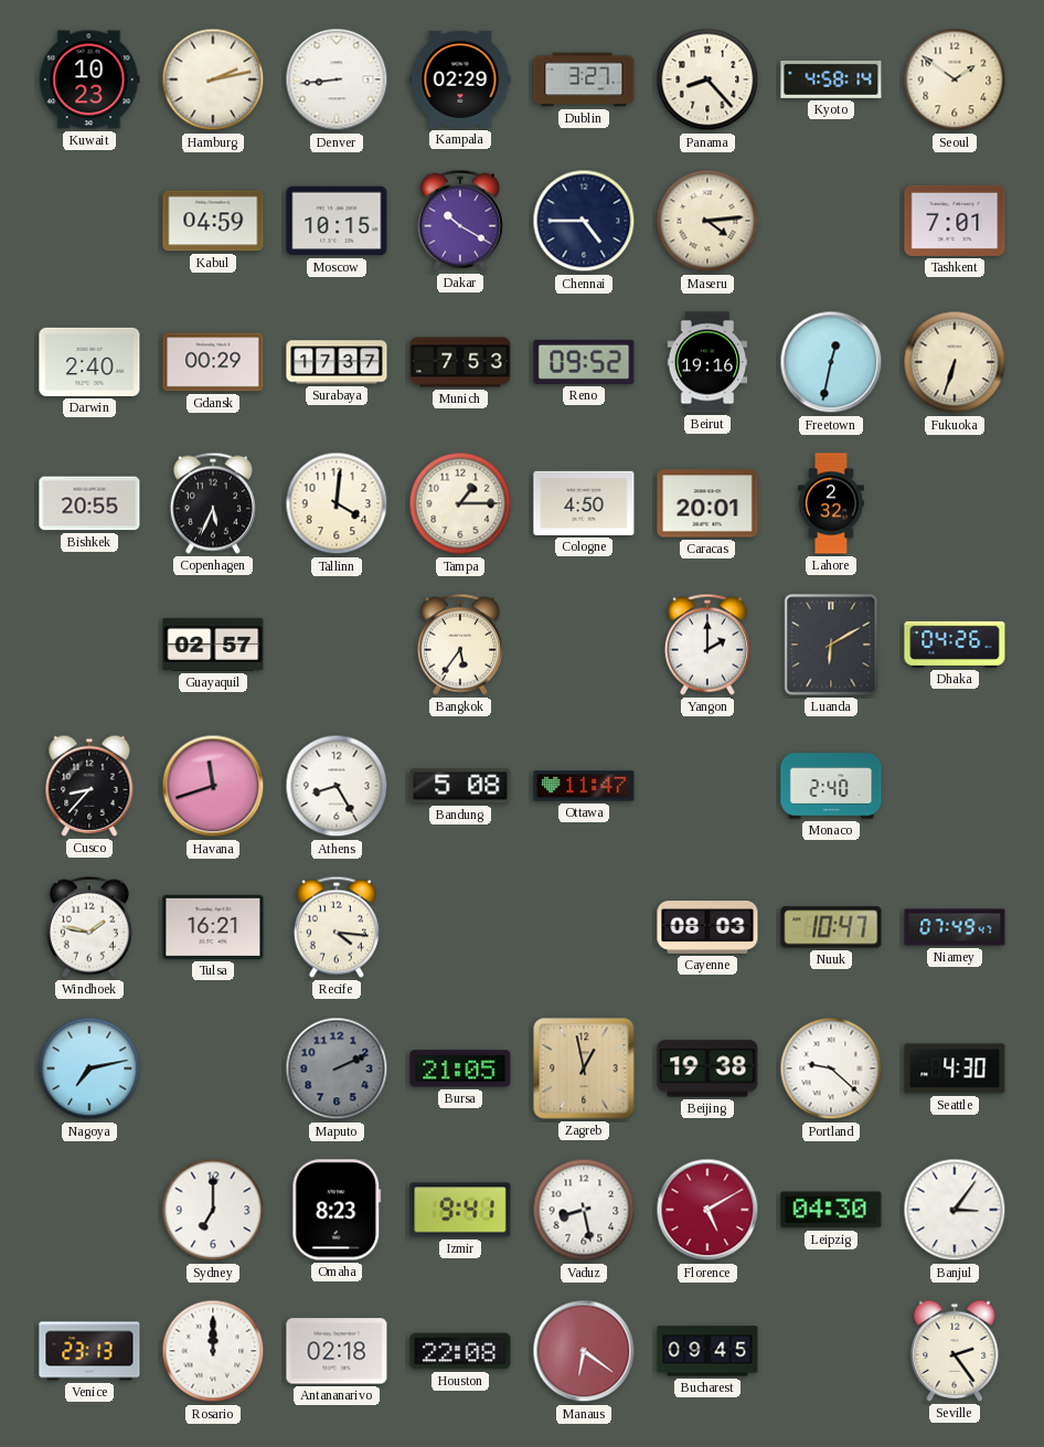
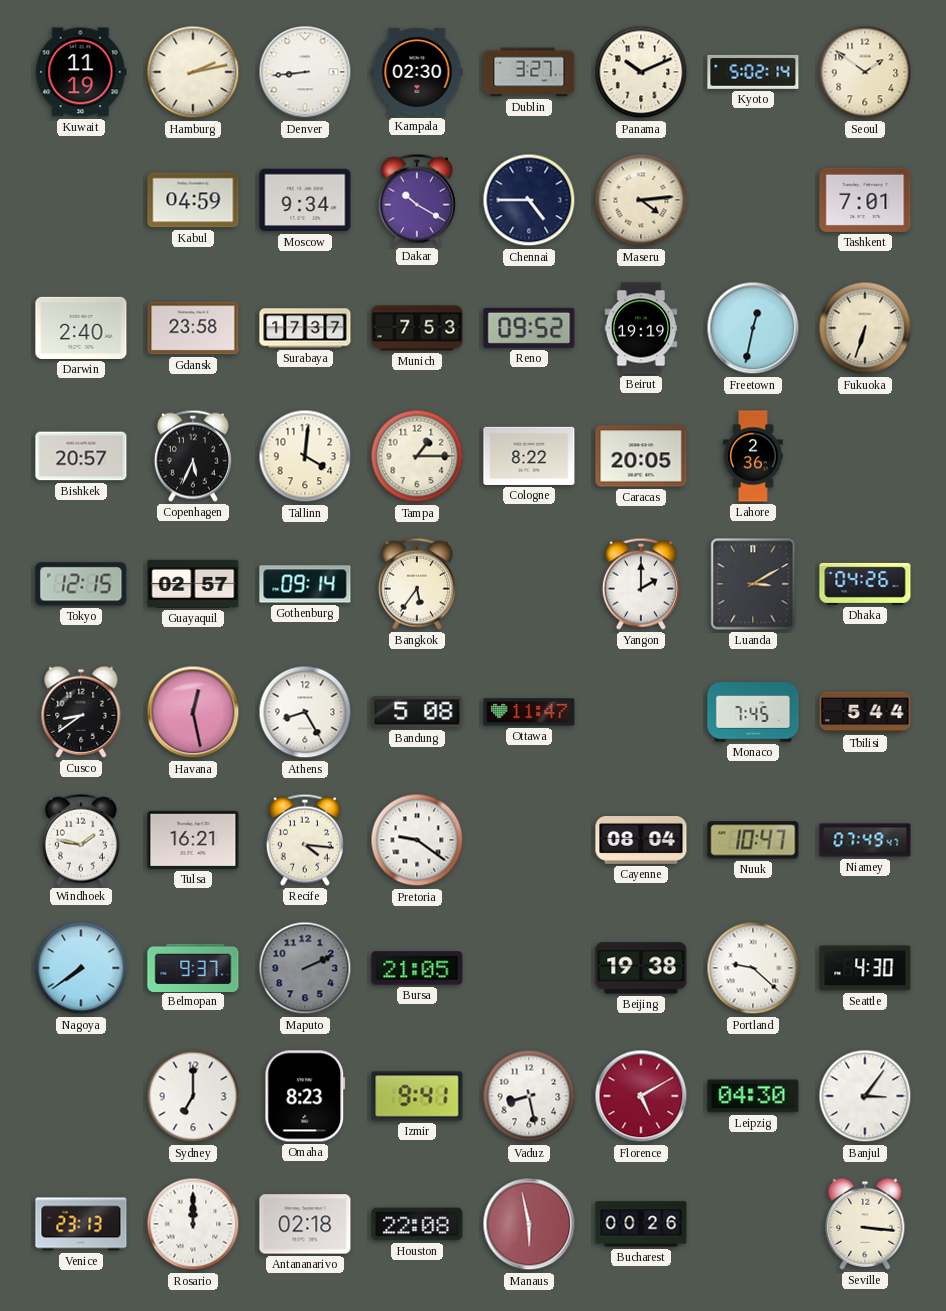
Kuwait: 10:23 -> 11:19 (81, 72)
Kampala: 02:29 -> 02:30 (417, 72)
Panama: 8:23 -> 10:11 (641, 72)
Kyoto: 4:58 -> 5:02 (753, 72)
Moscow: 10:15 -> 9:34 (305, 200)
Gdansk: 00:29 -> 23:58 (193, 328)
Beirut: 19:16 -> 19:19 (641, 328)
Bishkek: 20:55 -> 20:57 (81, 456)
Cologne: 4:50 -> 8:22 (529, 456)
Caracas: 20:01 -> 20:05 (641, 456)
Lahore: 2:32 -> 2:36 (753, 456)
Tokyo: none -> 12:15 (81, 584)
Gothenburg: none -> 09:14 (305, 584)
Luanda: 6:10 -> 3:10 (753, 584)
Cusco: 8:37 -> 8:39 (81, 712)
Havana: 11:42 -> 12:28 (193, 712)
Monaco: 2:40 -> 7:45 (753, 712)
Tbilisi: none -> 5:44 (865, 712)
Pretoria: none -> 9:21 (417, 840)
Cayenne: 08:03 -> 08:04 (641, 841)
Nagoya: 7:13 -> 7:39 (81, 968)
Belmopan: none -> 9:37 (193, 967)
Zagreb: 12:58 -> none (584, 1068)
Manaus: 6:21 -> 5:58 (529, 1224)
Bucharest: 09:45 -> 00:26 (641, 1224)
Seville: 2:24 -> 3:16 (865, 1224)
